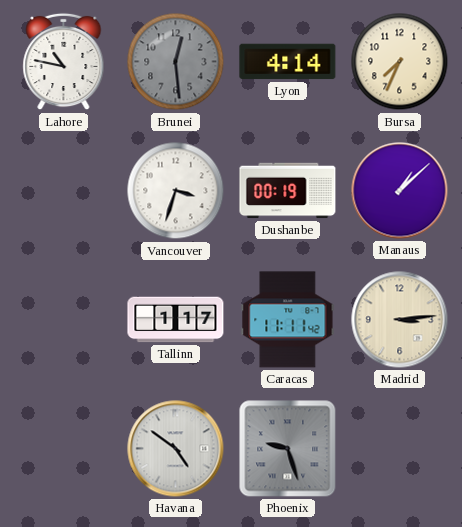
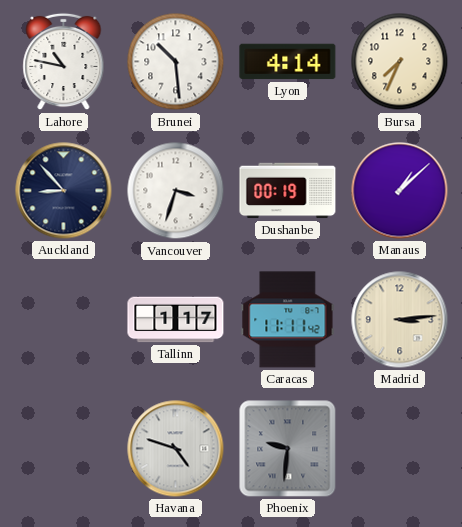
Brunei: 12:29 -> 10:29 (176, 62)
Brunei dial: grey -> white (176, 62)
Auckland: none -> 8:53 (64, 191)
Havana: 4:51 -> 4:48 (176, 449)
Phoenix: 9:27 -> 9:31 (288, 449)
